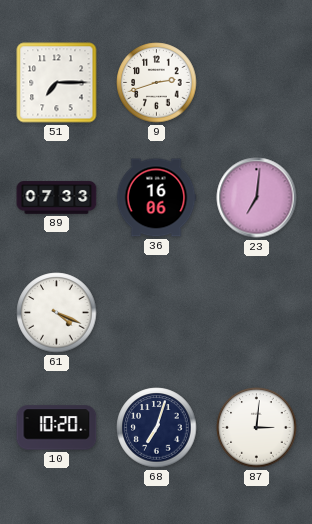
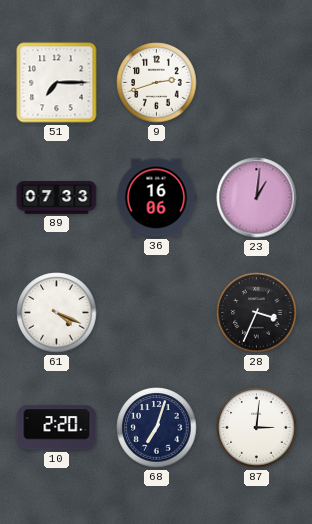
23: 7:01 -> 1:01 (257, 198)
28: none -> 3:34 (257, 313)
10: 10:20 -> 2:20 (57, 428)
